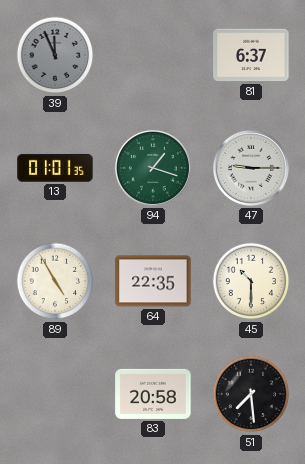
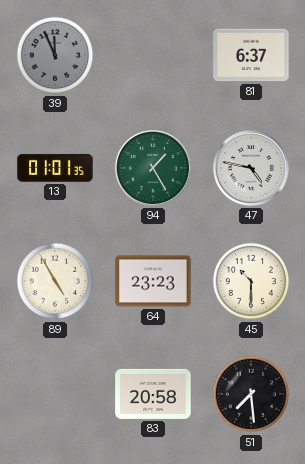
94: 1:18 -> 1:25 (153, 168)
47: 9:15 -> 4:47 (251, 168)
64: 22:35 -> 23:23 (153, 281)
